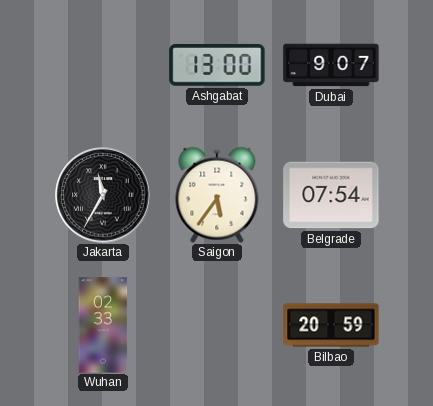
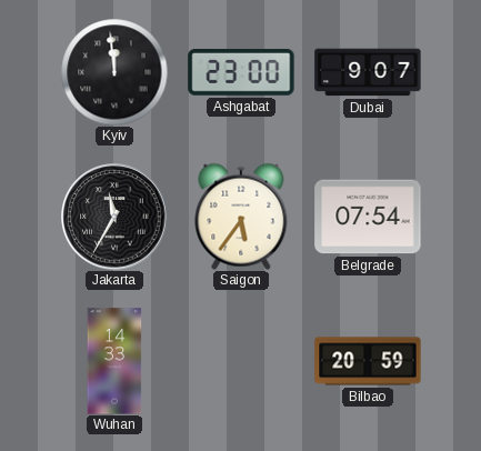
Kyiv: none -> 11:59 (114, 72)
Ashgabat: 13:00 -> 23:00 (241, 73)
Wuhan: 02:33 -> 14:33 (114, 361)
